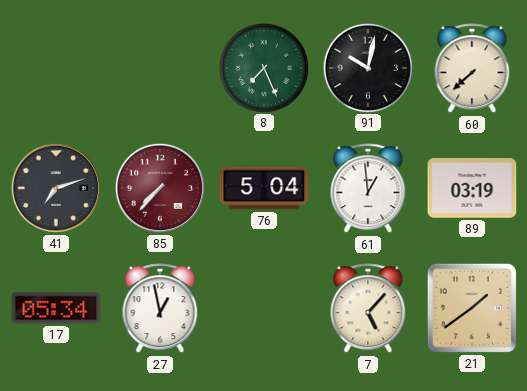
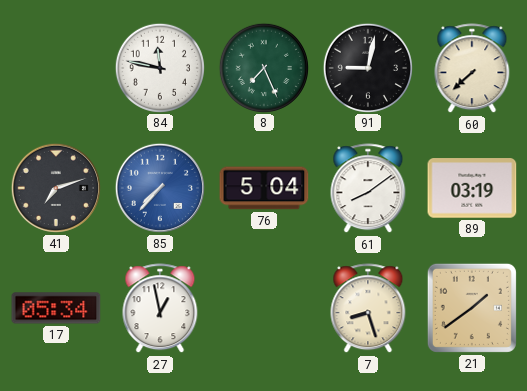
84: none -> 11:47 (159, 67)
91: 10:02 -> 9:02 (367, 67)
85 dial: burgundy -> blue (160, 188)
61: 12:59 -> 8:09 (368, 189)
7: 5:07 -> 8:27 (368, 309)
